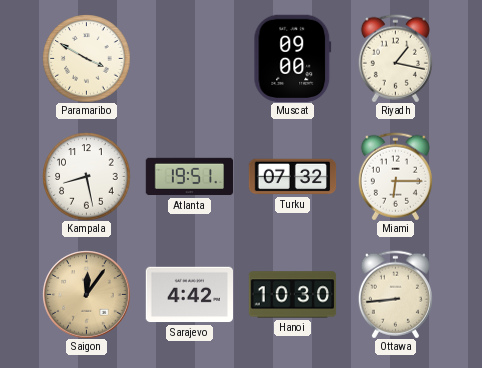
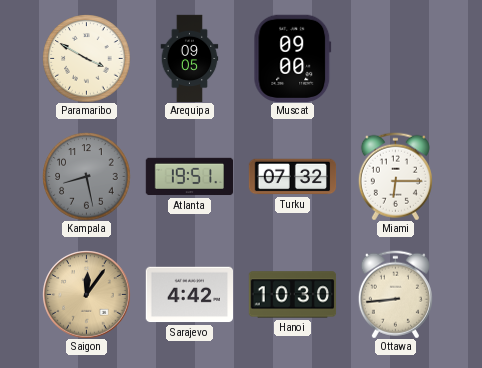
Arequipa: none -> 09:05 (190, 58)
Riyadh: 1:17 -> none (395, 58)
Kampala dial: white -> grey (86, 176)
